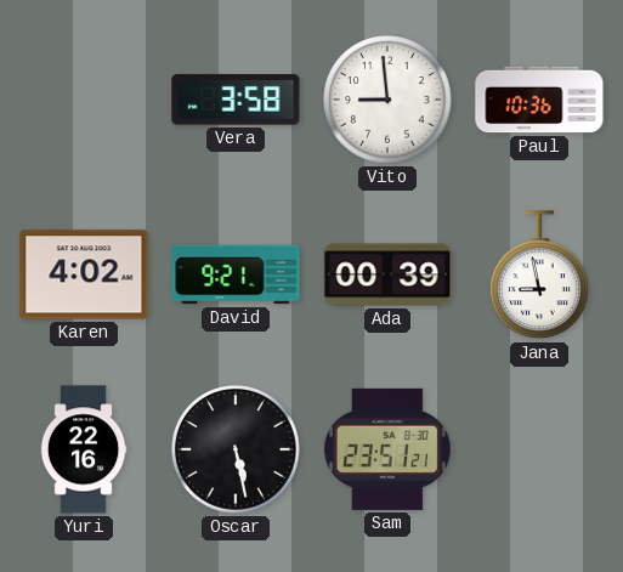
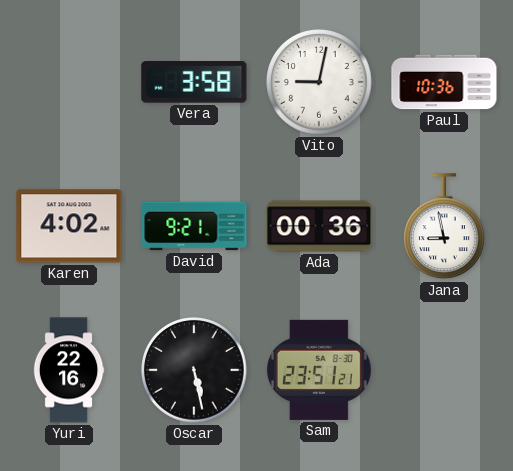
Vito: 8:59 -> 9:02 (319, 82)
Ada: 00:39 -> 00:36 (319, 226)
